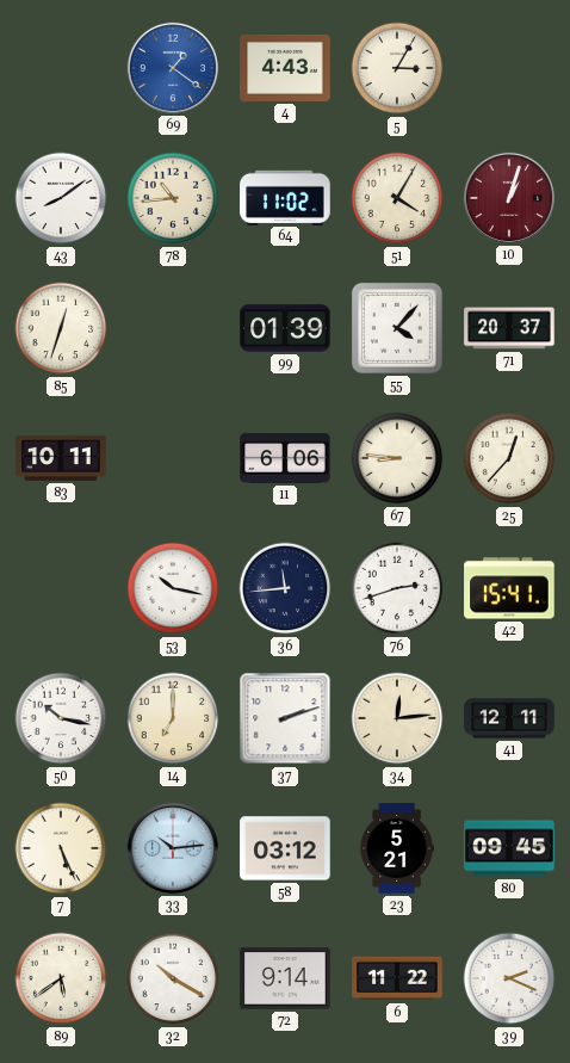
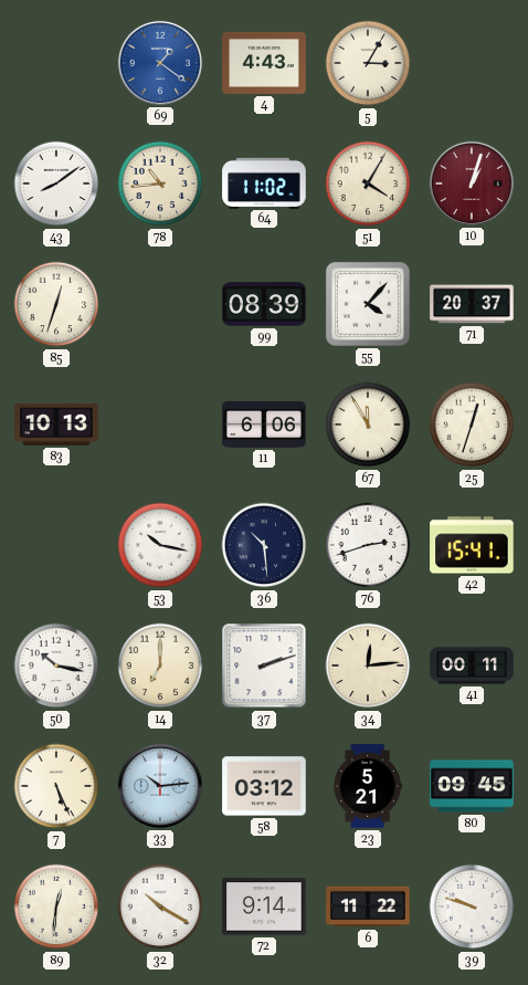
99: 01:39 -> 08:39 (264, 304)
83: 10:11 -> 10:13 (56, 425)
67: 8:46 -> 11:55 (368, 425)
25: 12:37 -> 12:33 (472, 425)
36: 11:44 -> 10:29 (264, 545)
41: 12:11 -> 00:11 (472, 666)
89: 5:39 -> 12:31 (56, 907)
39: 2:19 -> 9:48 (472, 907)
